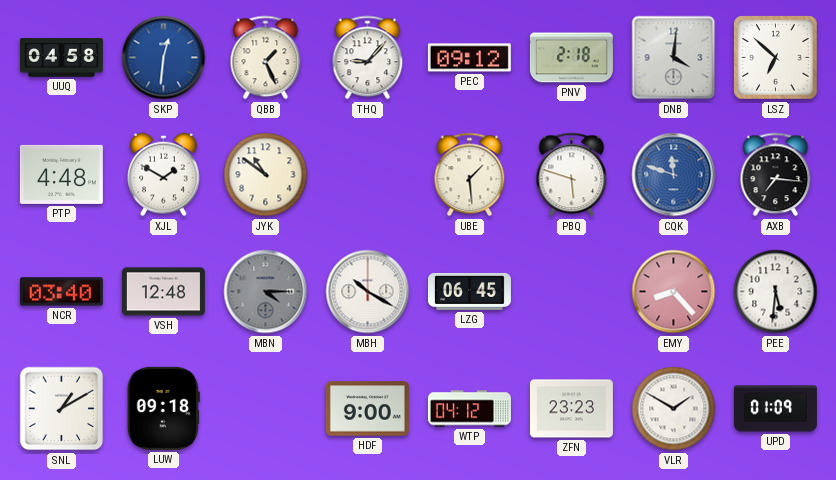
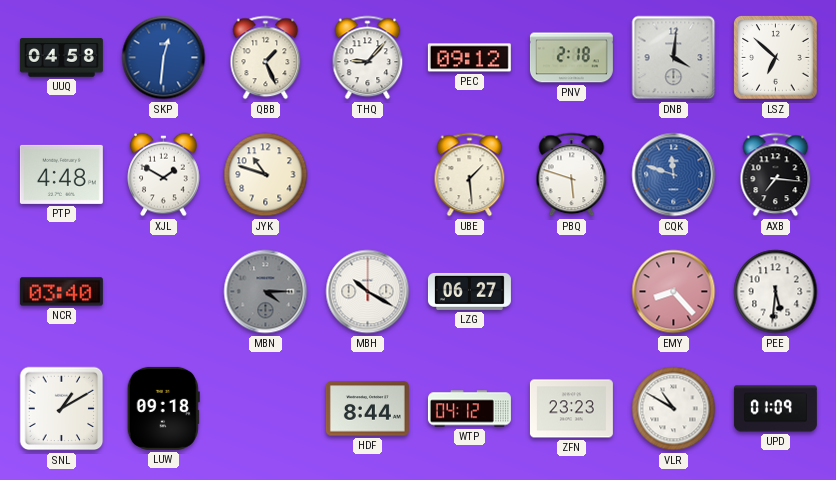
JYK: 10:51 -> 10:48 (266, 175)
VSH: 12:48 -> none (163, 292)
LZG: 06:45 -> 06:27 (469, 291)
HDF: 9:00 -> 8:44 (367, 409)
VLR: 1:50 -> 10:50 (674, 409)
